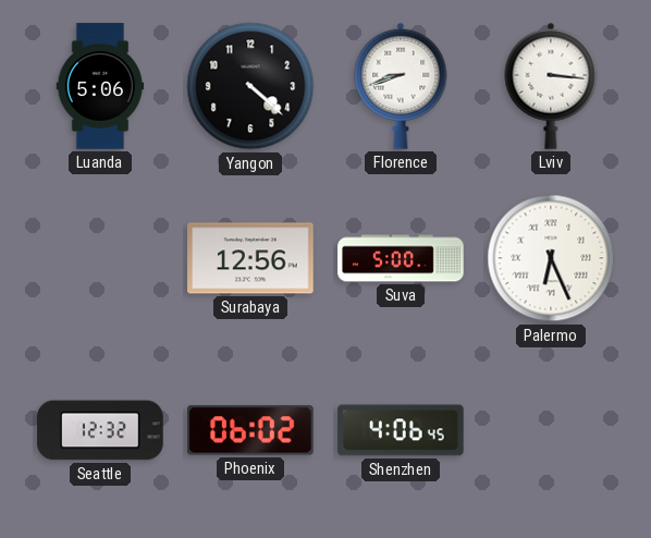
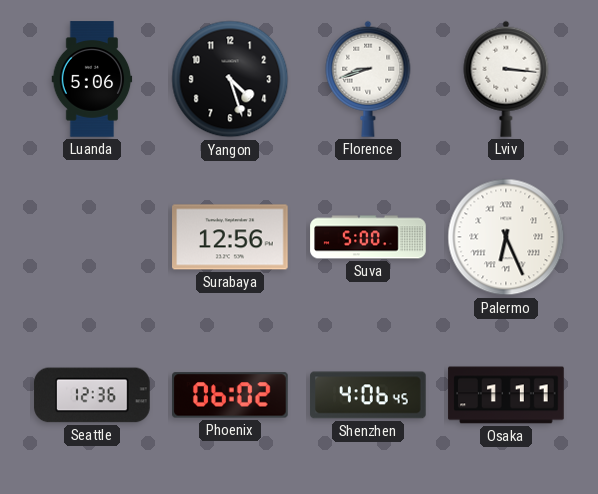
Yangon: 4:22 -> 4:27 (230, 79)
Seattle: 12:32 -> 12:36 (92, 395)
Osaka: none -> 1:11 (506, 395)
